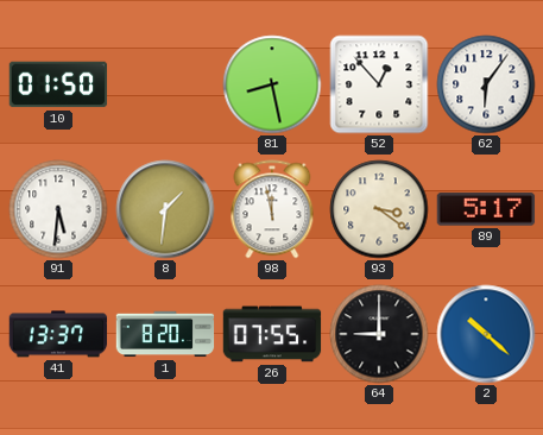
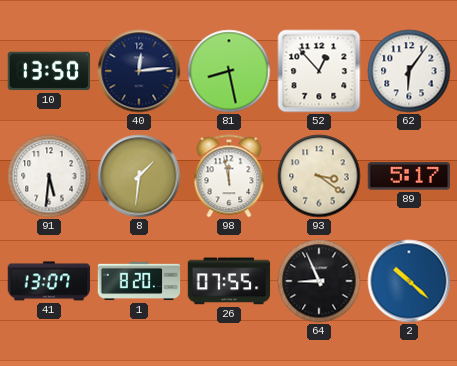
10: 01:50 -> 13:50 (49, 71)
40: none -> 12:14 (139, 71)
41: 13:37 -> 13:07 (49, 281)
64: 9:00 -> 8:56 (319, 281)
